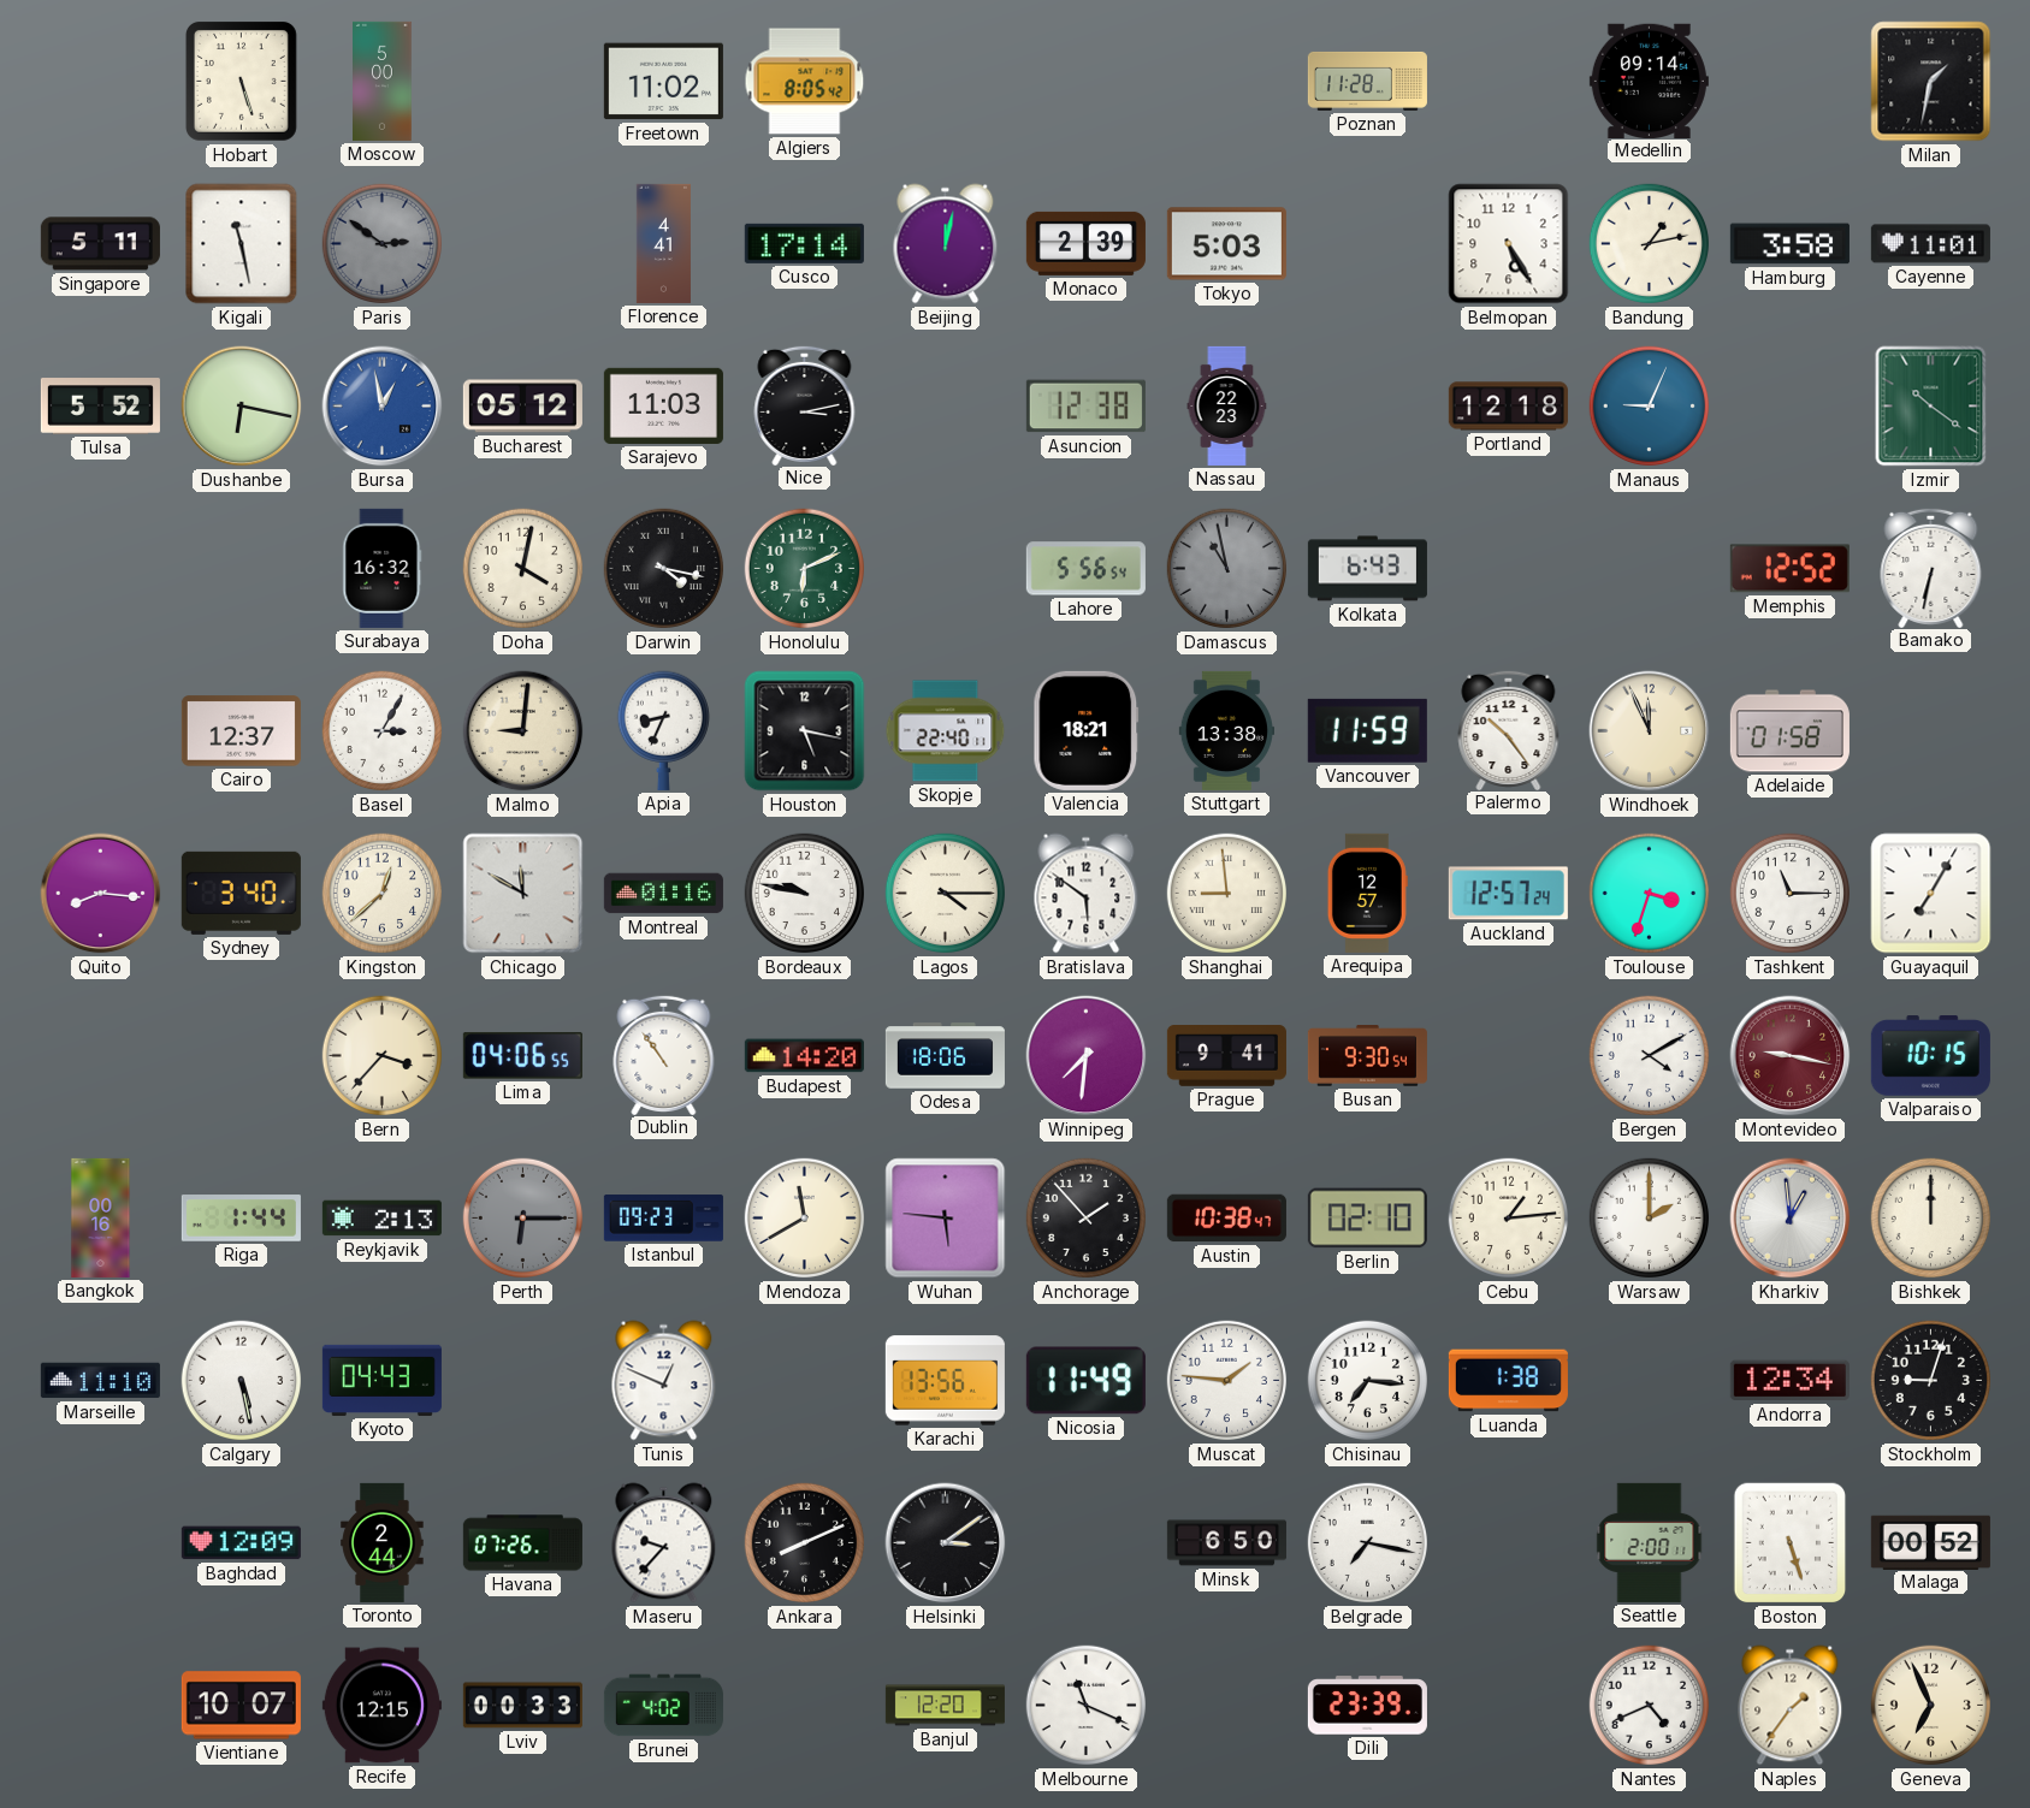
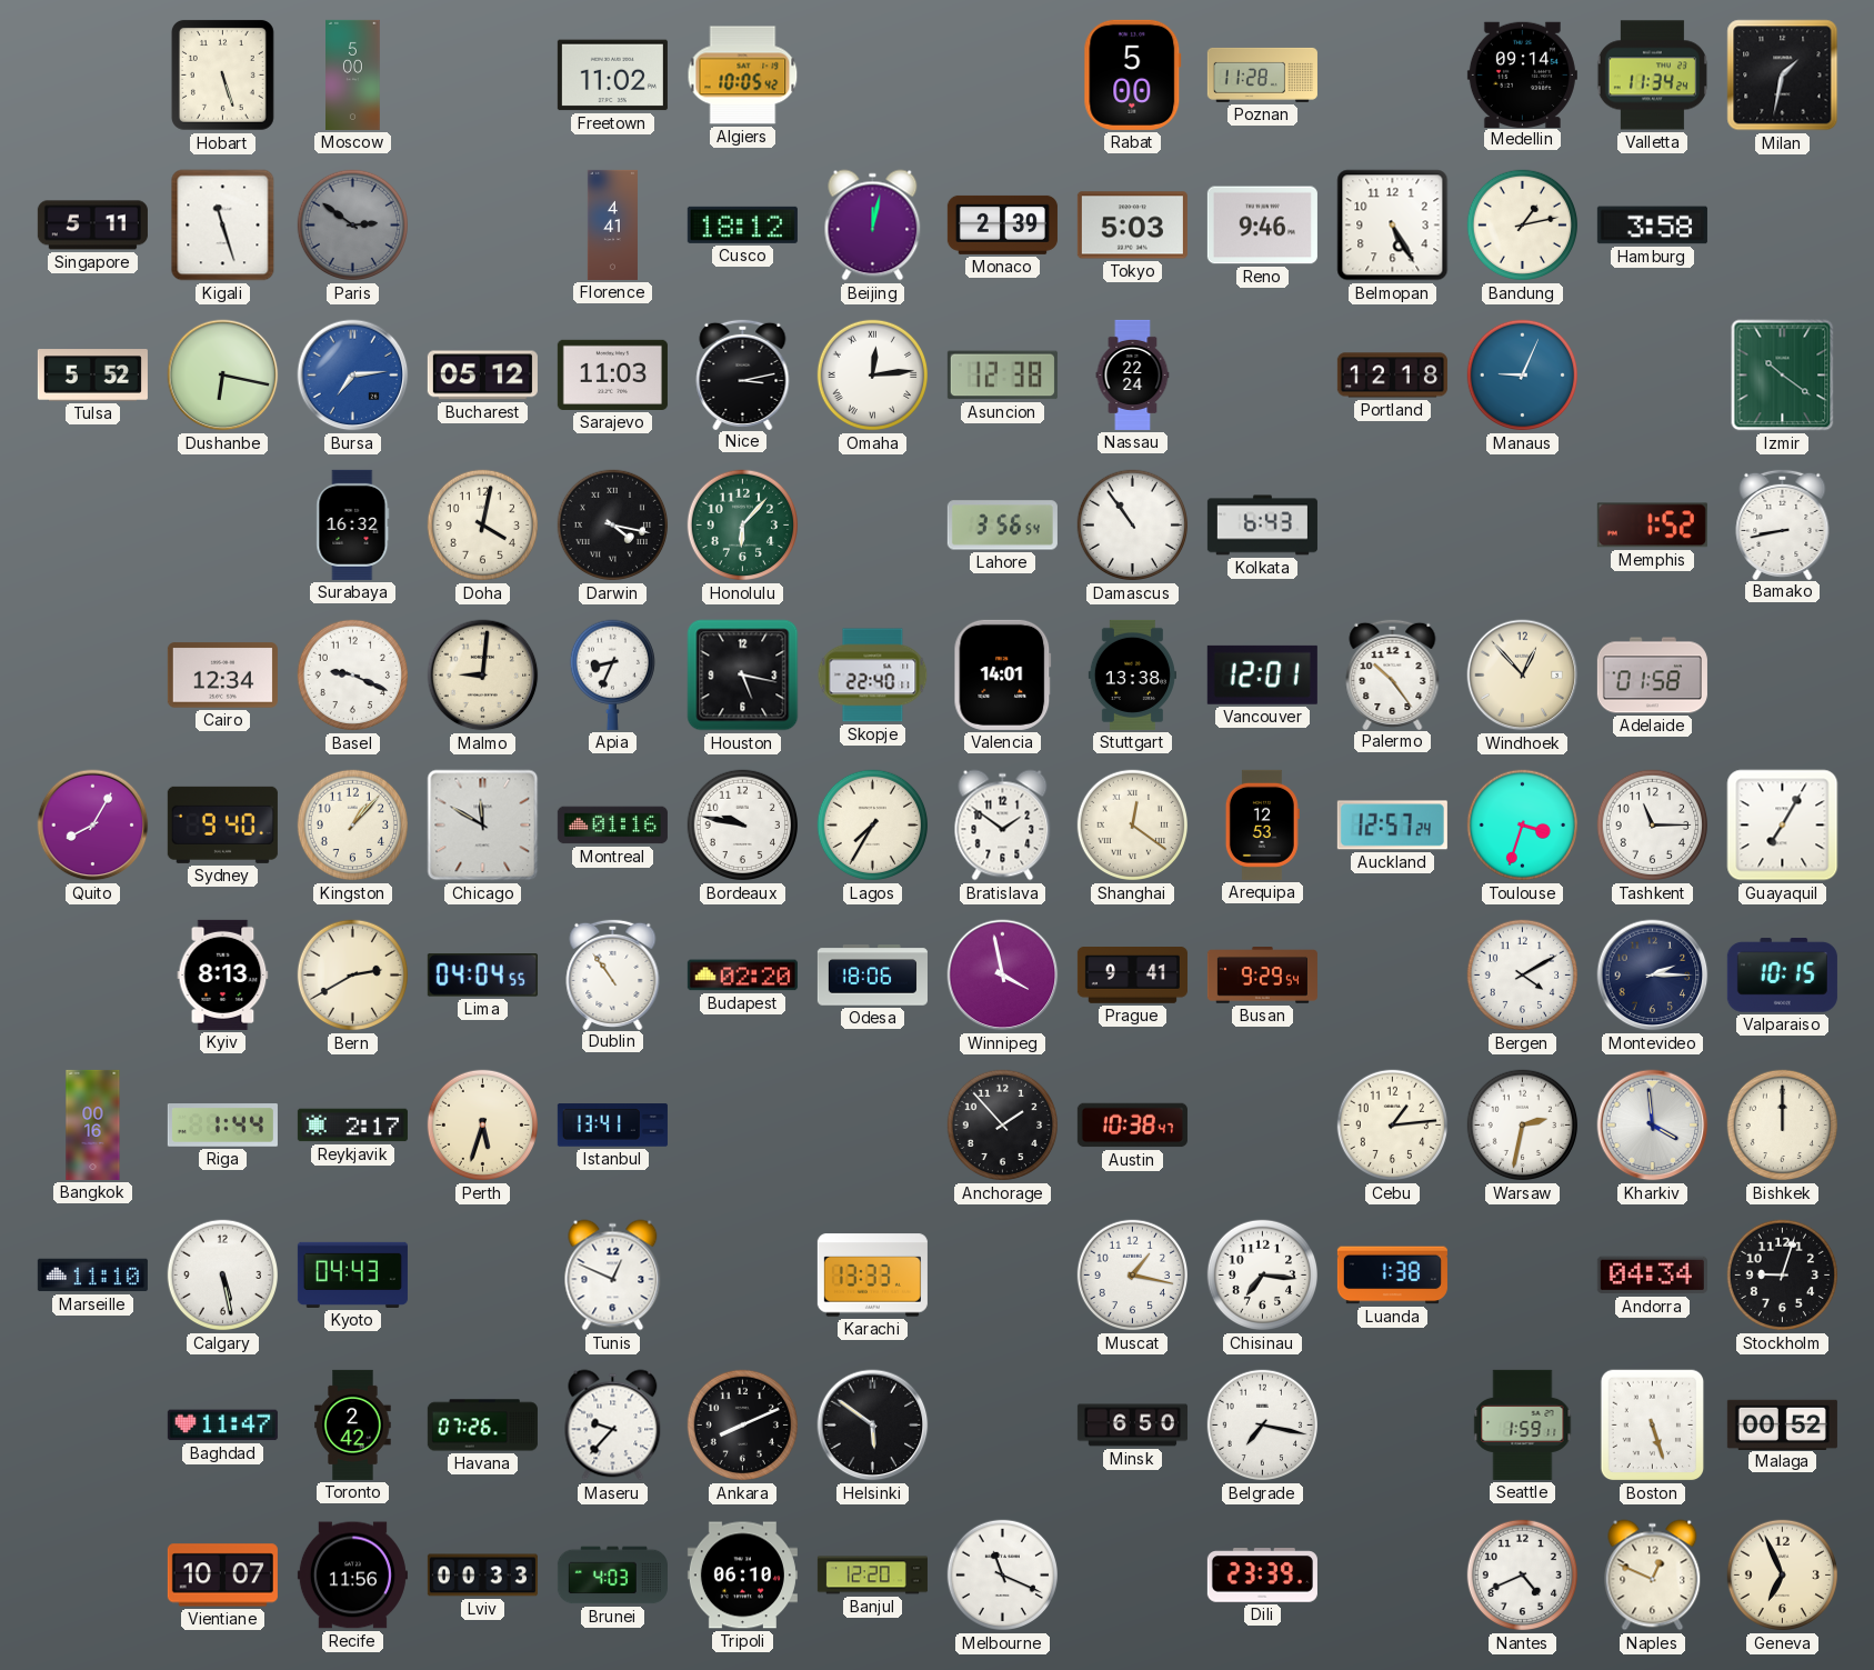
Algiers: 8:05 -> 10:05 (743, 76)
Rabat: none -> 5:00 (1133, 74)
Valletta: none -> 11:34 (1652, 76)
Kigali: 11:28 -> 11:27 (223, 226)
Cusco: 17:14 -> 18:12 (742, 224)
Reno: none -> 9:46 (1262, 226)
Cayenne: 11:01 -> none (1930, 244)
Bursa: 12:58 -> 7:14 (353, 376)
Omaha: none -> 12:14 (872, 376)
Nassau: 22:23 -> 22:24 (1133, 374)
Honolulu: 6:11 -> 6:07 (742, 526)
Lahore: 5:56 -> 3:56 (1002, 526)
Damascus: 10:58 -> 10:54 (1132, 526)
Damascus dial: grey -> white (1132, 526)
Memphis: 12:52 -> 1:52 (1652, 526)
Bamako: 6:32 -> 8:43 (1783, 523)
Cairo: 12:37 -> 12:34 (222, 676)
Basel: 3:05 -> 9:19 (352, 676)
Valencia: 18:21 -> 14:01 (1003, 674)
Vancouver: 11:59 -> 12:01 (1262, 674)
Windhoek: 11:56 -> 12:53 (1523, 676)
Quito: 8:16 -> 8:05 (93, 826)
Sydney: 3:40 -> 9:40 (222, 824)
Kingston: 12:38 -> 1:07 (352, 826)
Lagos: 4:15 -> 7:35 (872, 826)
Bratislava: 5:51 -> 1:51 (1003, 826)
Shanghai: 8:59 -> 12:21 (1132, 826)
Arequipa: 12:57 -> 12:53 (1262, 824)
Kyiv: none -> 8:13 (223, 974)
Bern: 3:37 -> 2:40 (352, 976)
Lima: 04:06 -> 04:04 (482, 976)
Budapest: 14:20 -> 02:20 (742, 976)
Winnipeg: 7:31 -> 3:58 (1003, 976)
Busan: 9:30 -> 9:29 (1262, 976)
Montevideo: 9:17 -> 2:15 (1653, 976)
Montevideo dial: burgundy -> navy (1653, 976)
Reykjavik: 2:13 -> 2:17 (352, 1126)
Perth: 6:15 -> 5:33 (482, 1126)
Perth dial: grey -> cream (482, 1126)
Istanbul: 09:23 -> 13:41 (612, 1126)
Mendoza: 11:40 -> none (804, 1219)
Wuhan: 5:46 -> none (946, 1219)
Berlin: 02:10 -> none (1367, 1219)
Warsaw: 2:00 -> 2:32 (1522, 1126)
Kharkiv: 12:59 -> 3:59 (1653, 1126)
Karachi: 13:56 -> 13:33 (872, 1276)
Nicosia: 11:49 -> none (1085, 1381)
Muscat: 1:46 -> 1:17 (1132, 1276)
Andorra: 12:34 -> 04:34 (1652, 1276)
Baghdad: 12:09 -> 11:47 (222, 1426)
Toronto: 2:44 -> 2:42 (353, 1424)
Helsinki: 3:09 -> 5:51 (873, 1426)
Seattle: 2:00 -> 1:59 (1523, 1424)
Recife: 12:15 -> 11:56 (352, 1576)
Brunei: 4:02 -> 4:03 (612, 1576)
Tripoli: none -> 06:10 (742, 1576)
Naples: 1:36 -> 12:49 (1653, 1576)
